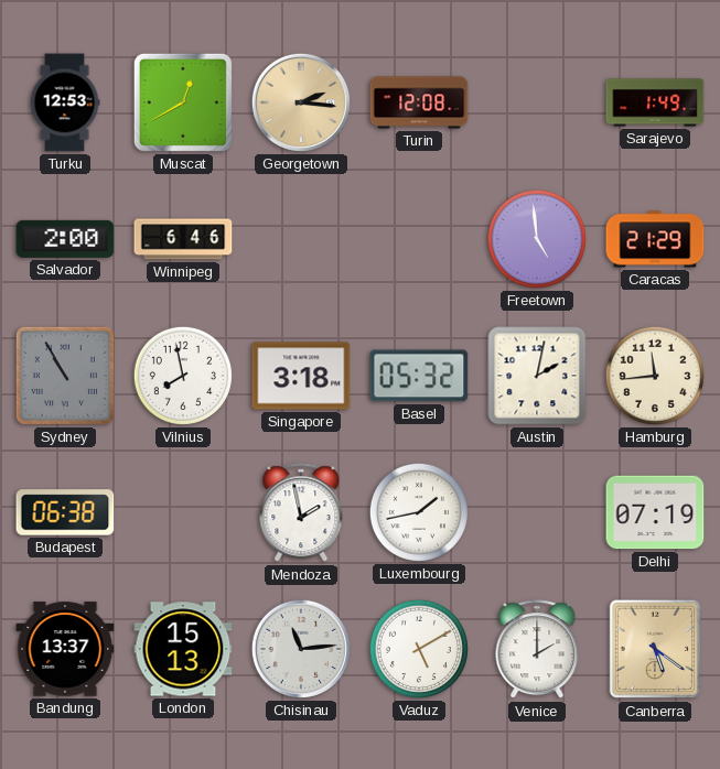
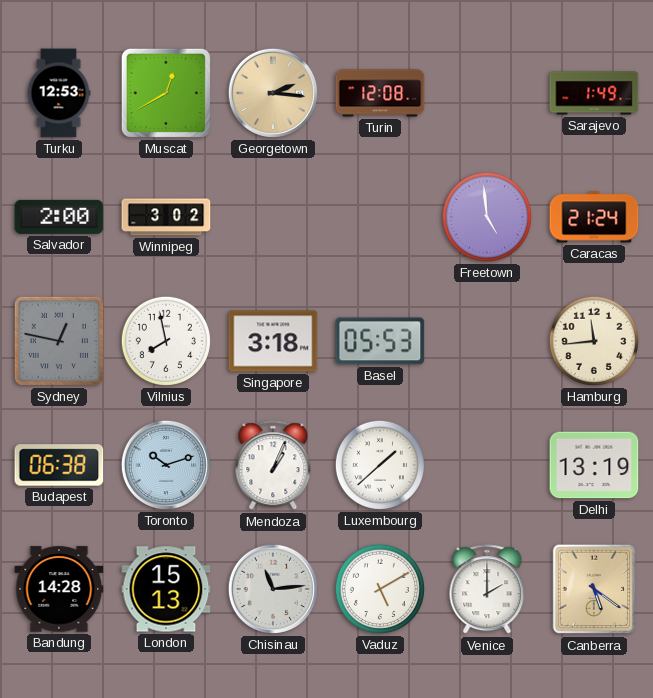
Winnipeg: 6:46 -> 3:02 (166, 217)
Caracas: 21:29 -> 21:24 (594, 217)
Sydney: 10:55 -> 12:47 (59, 341)
Basel: 05:32 -> 05:53 (380, 341)
Austin: 2:02 -> none (537, 376)
Toronto: none -> 10:12 (166, 465)
Mendoza: 1:58 -> 1:04 (273, 466)
Luxembourg: 1:43 -> 1:38 (380, 465)
Delhi: 07:19 -> 13:19 (594, 465)
Bandung: 13:37 -> 14:28 (59, 589)
